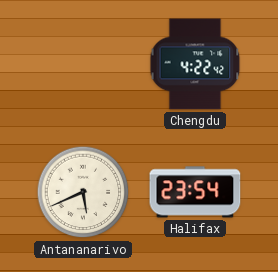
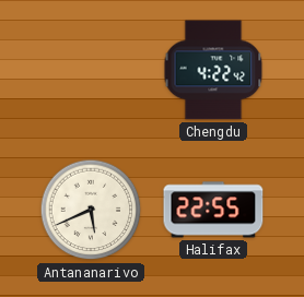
Halifax: 23:54 -> 22:55 (213, 210)
